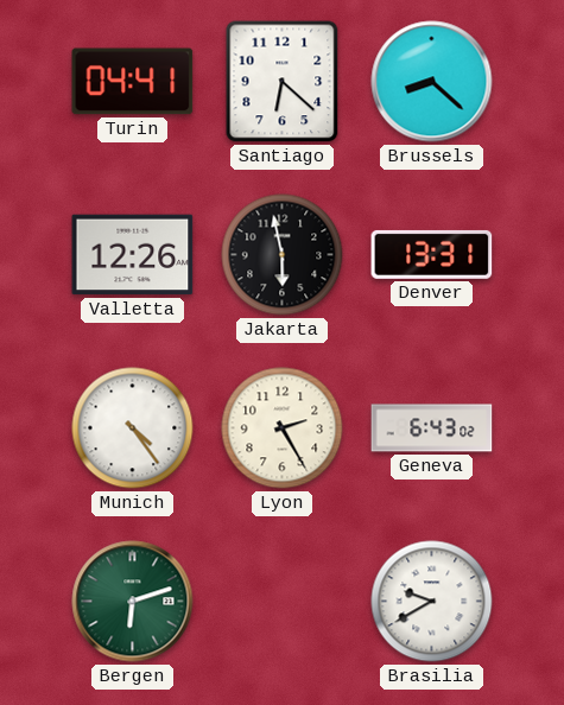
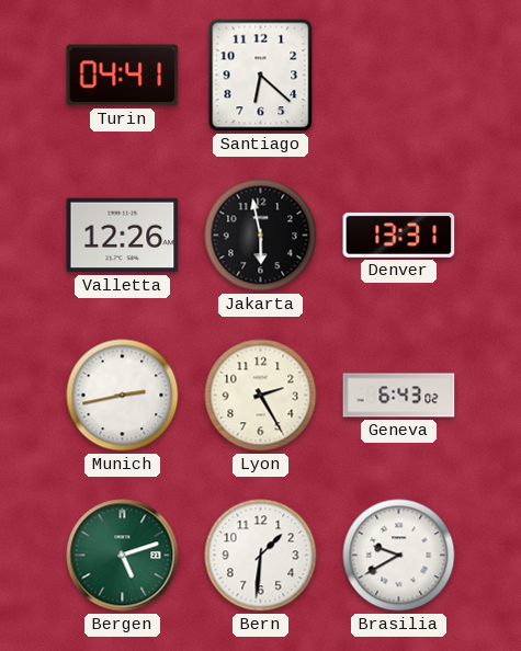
Brussels: 8:22 -> none (432, 82)
Munich: 4:24 -> 2:43 (123, 396)
Bergen: 6:12 -> 5:12 (123, 556)
Bern: none -> 1:31 (261, 556)
